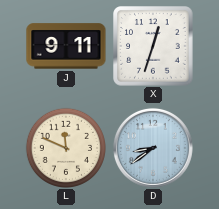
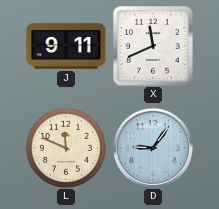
X: 12:33 -> 11:41 (153, 46)
D: 8:39 -> 9:06 (153, 148)
